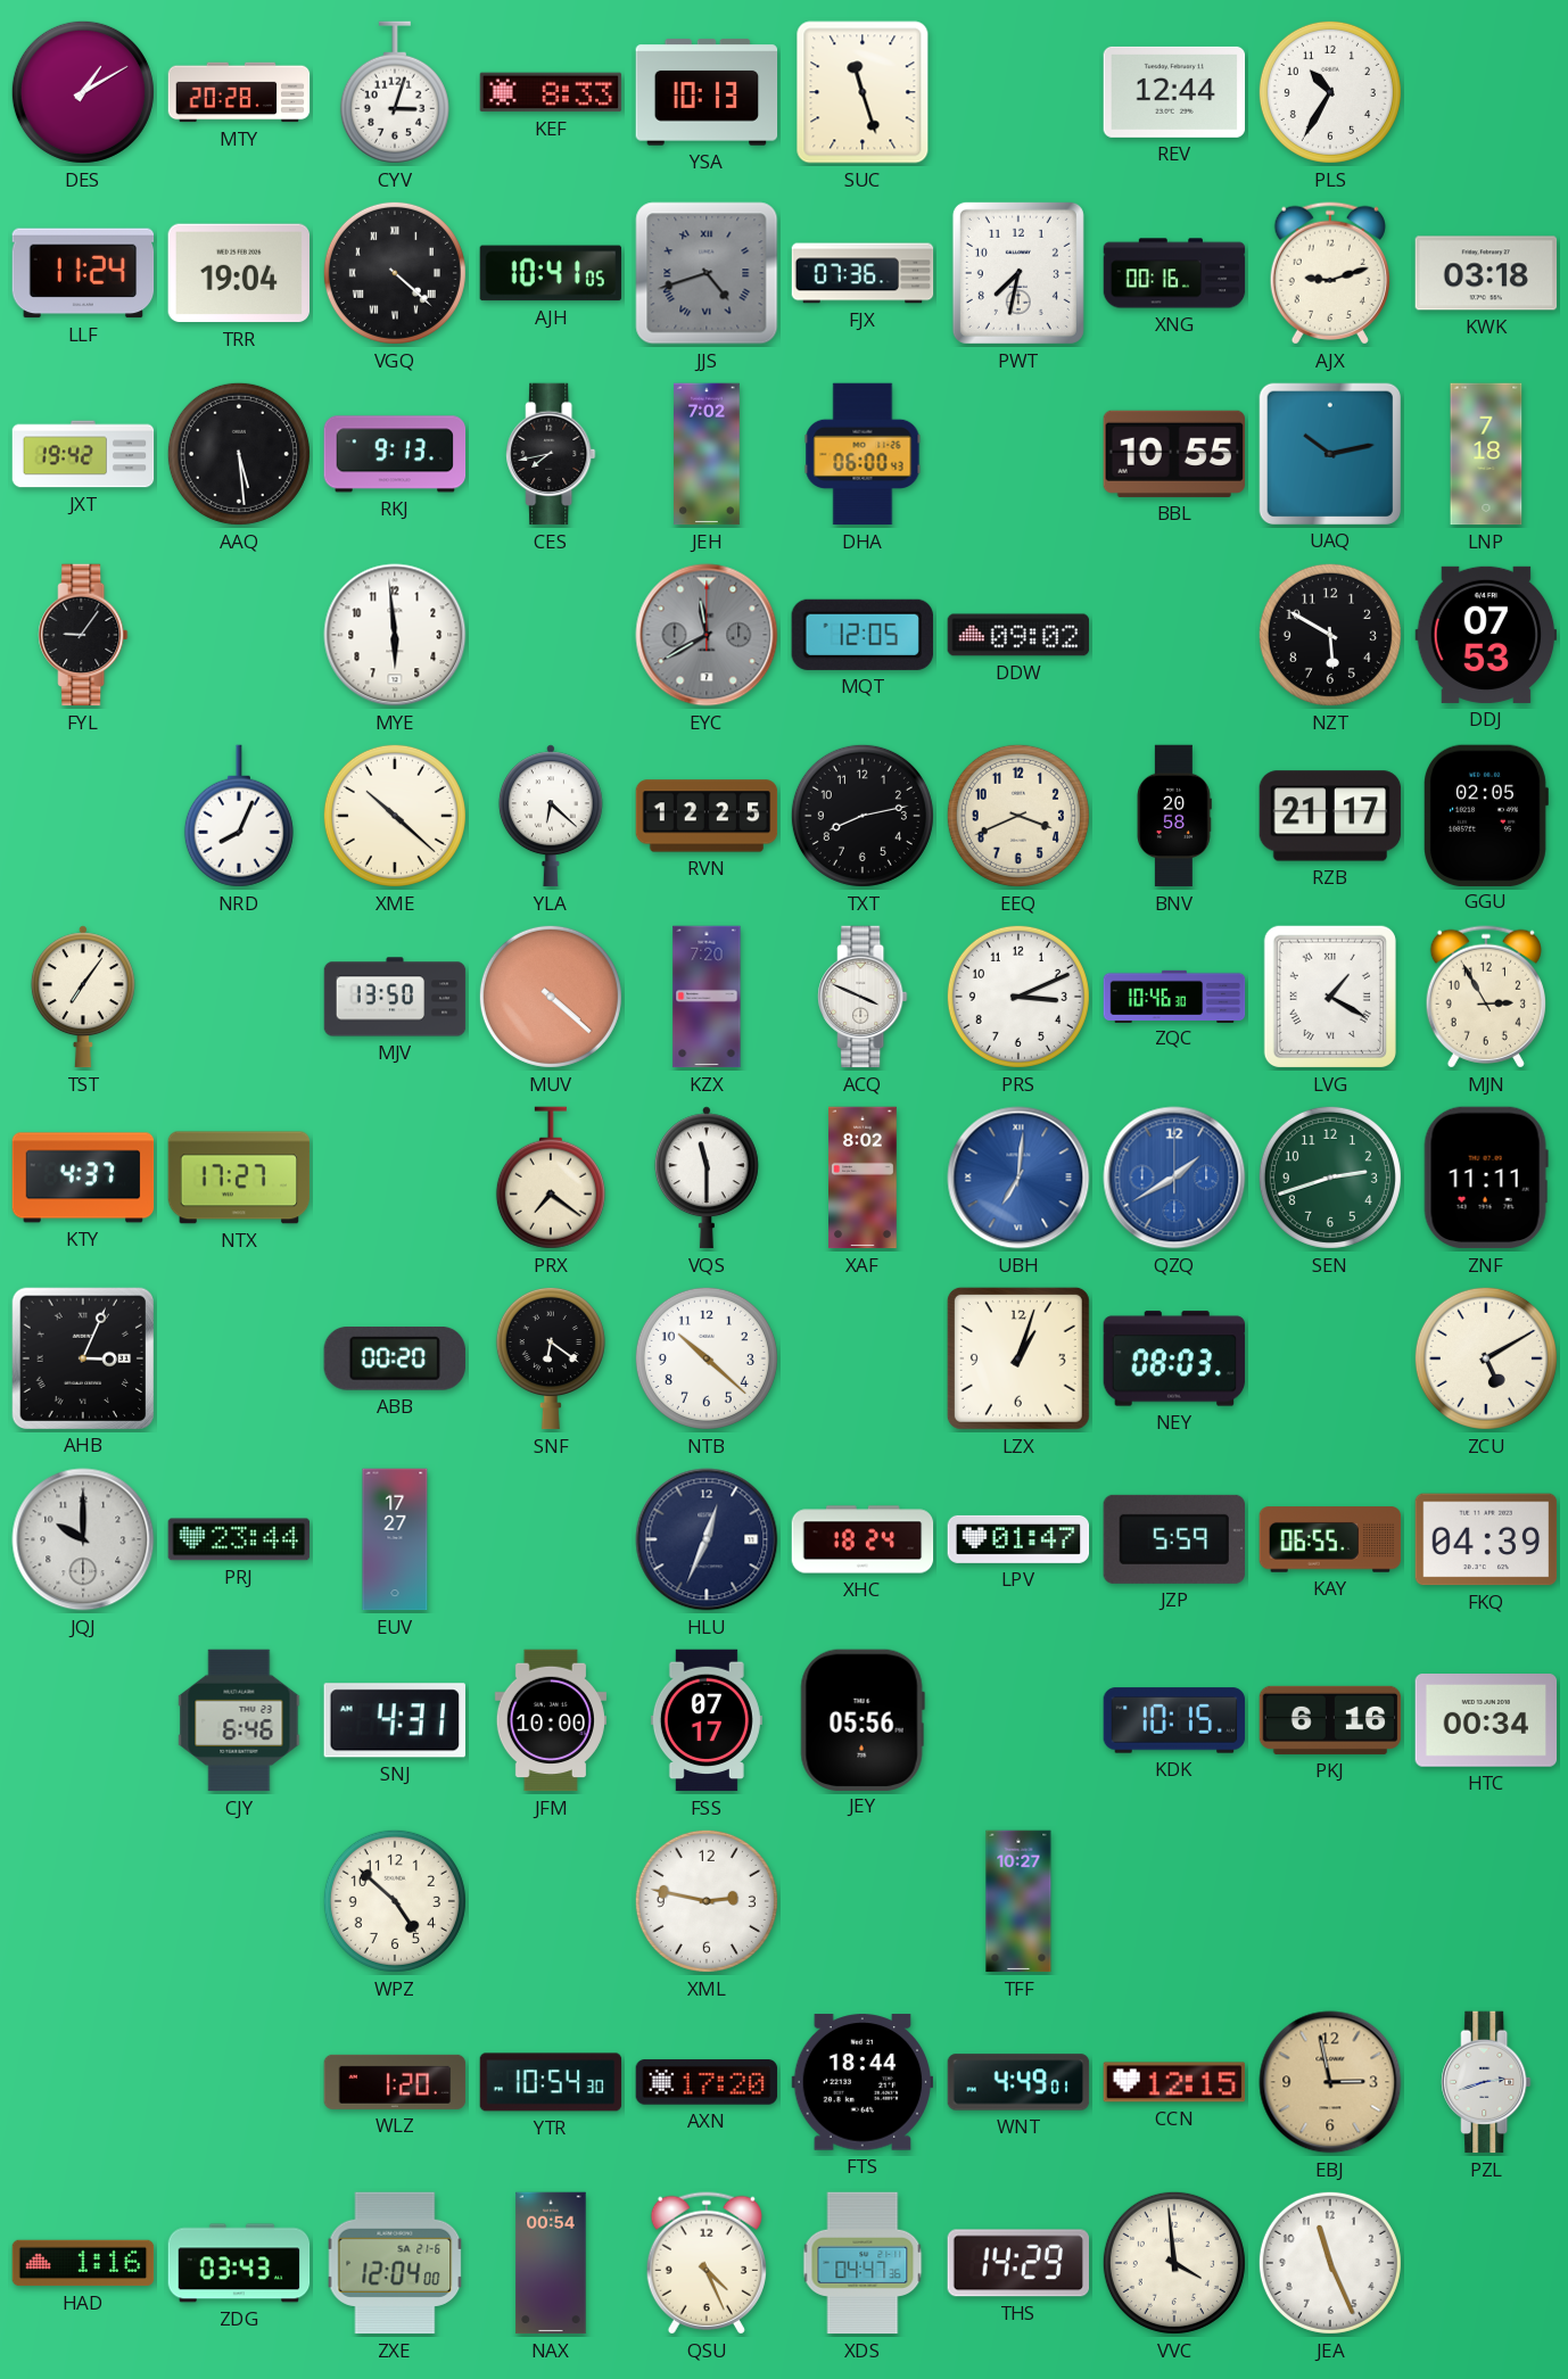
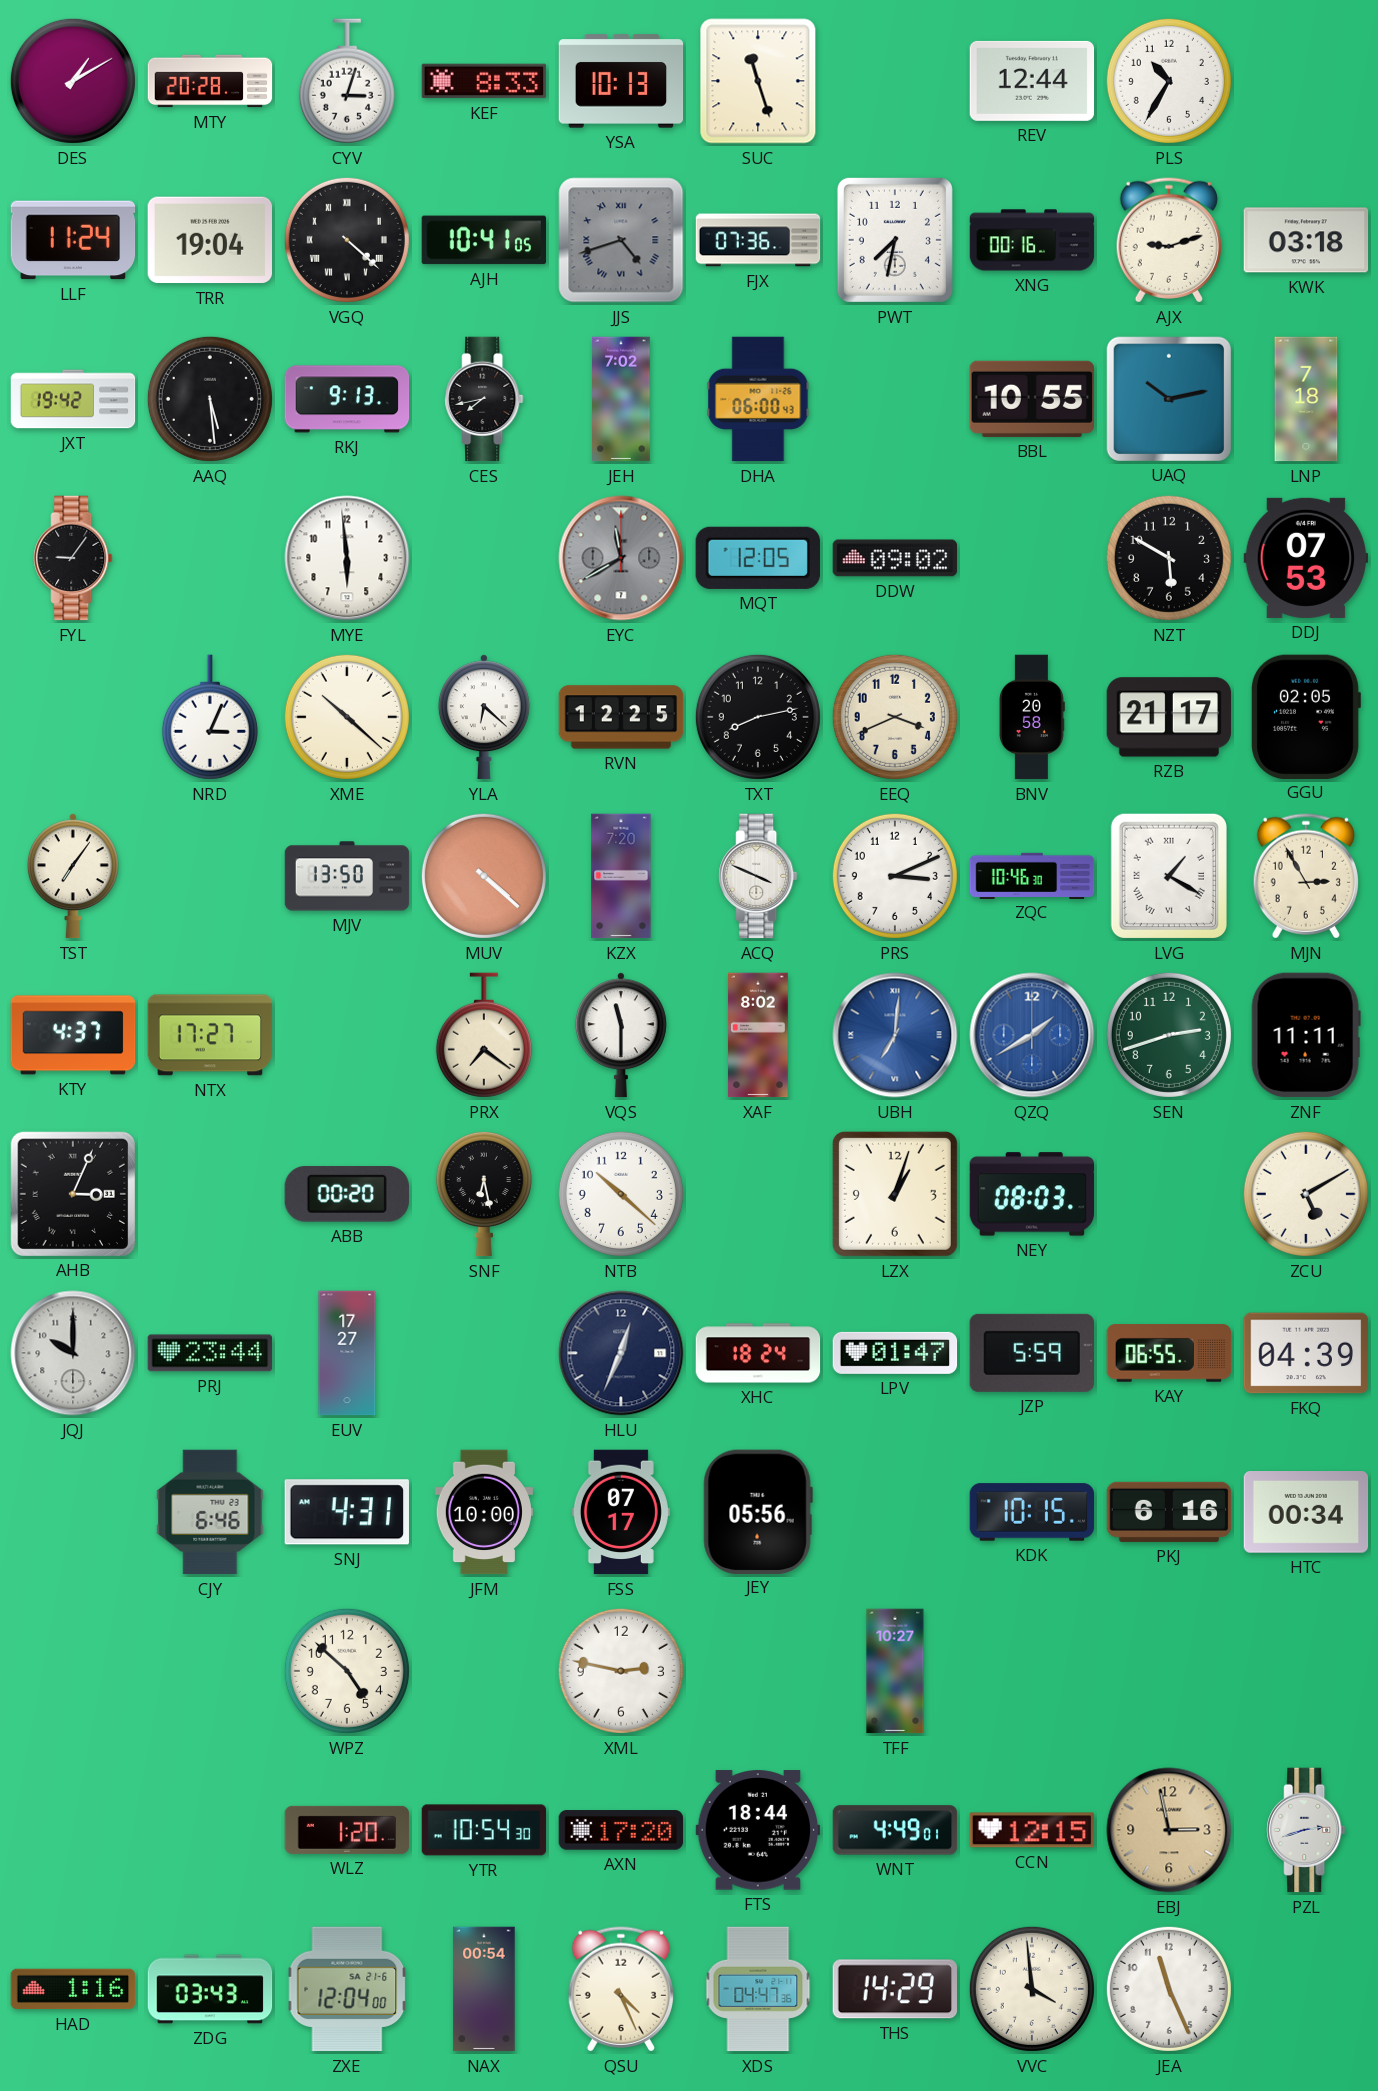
NRD: 8:04 -> 3:04 (210, 717)
SNF: 6:21 -> 6:28 (484, 1194)
